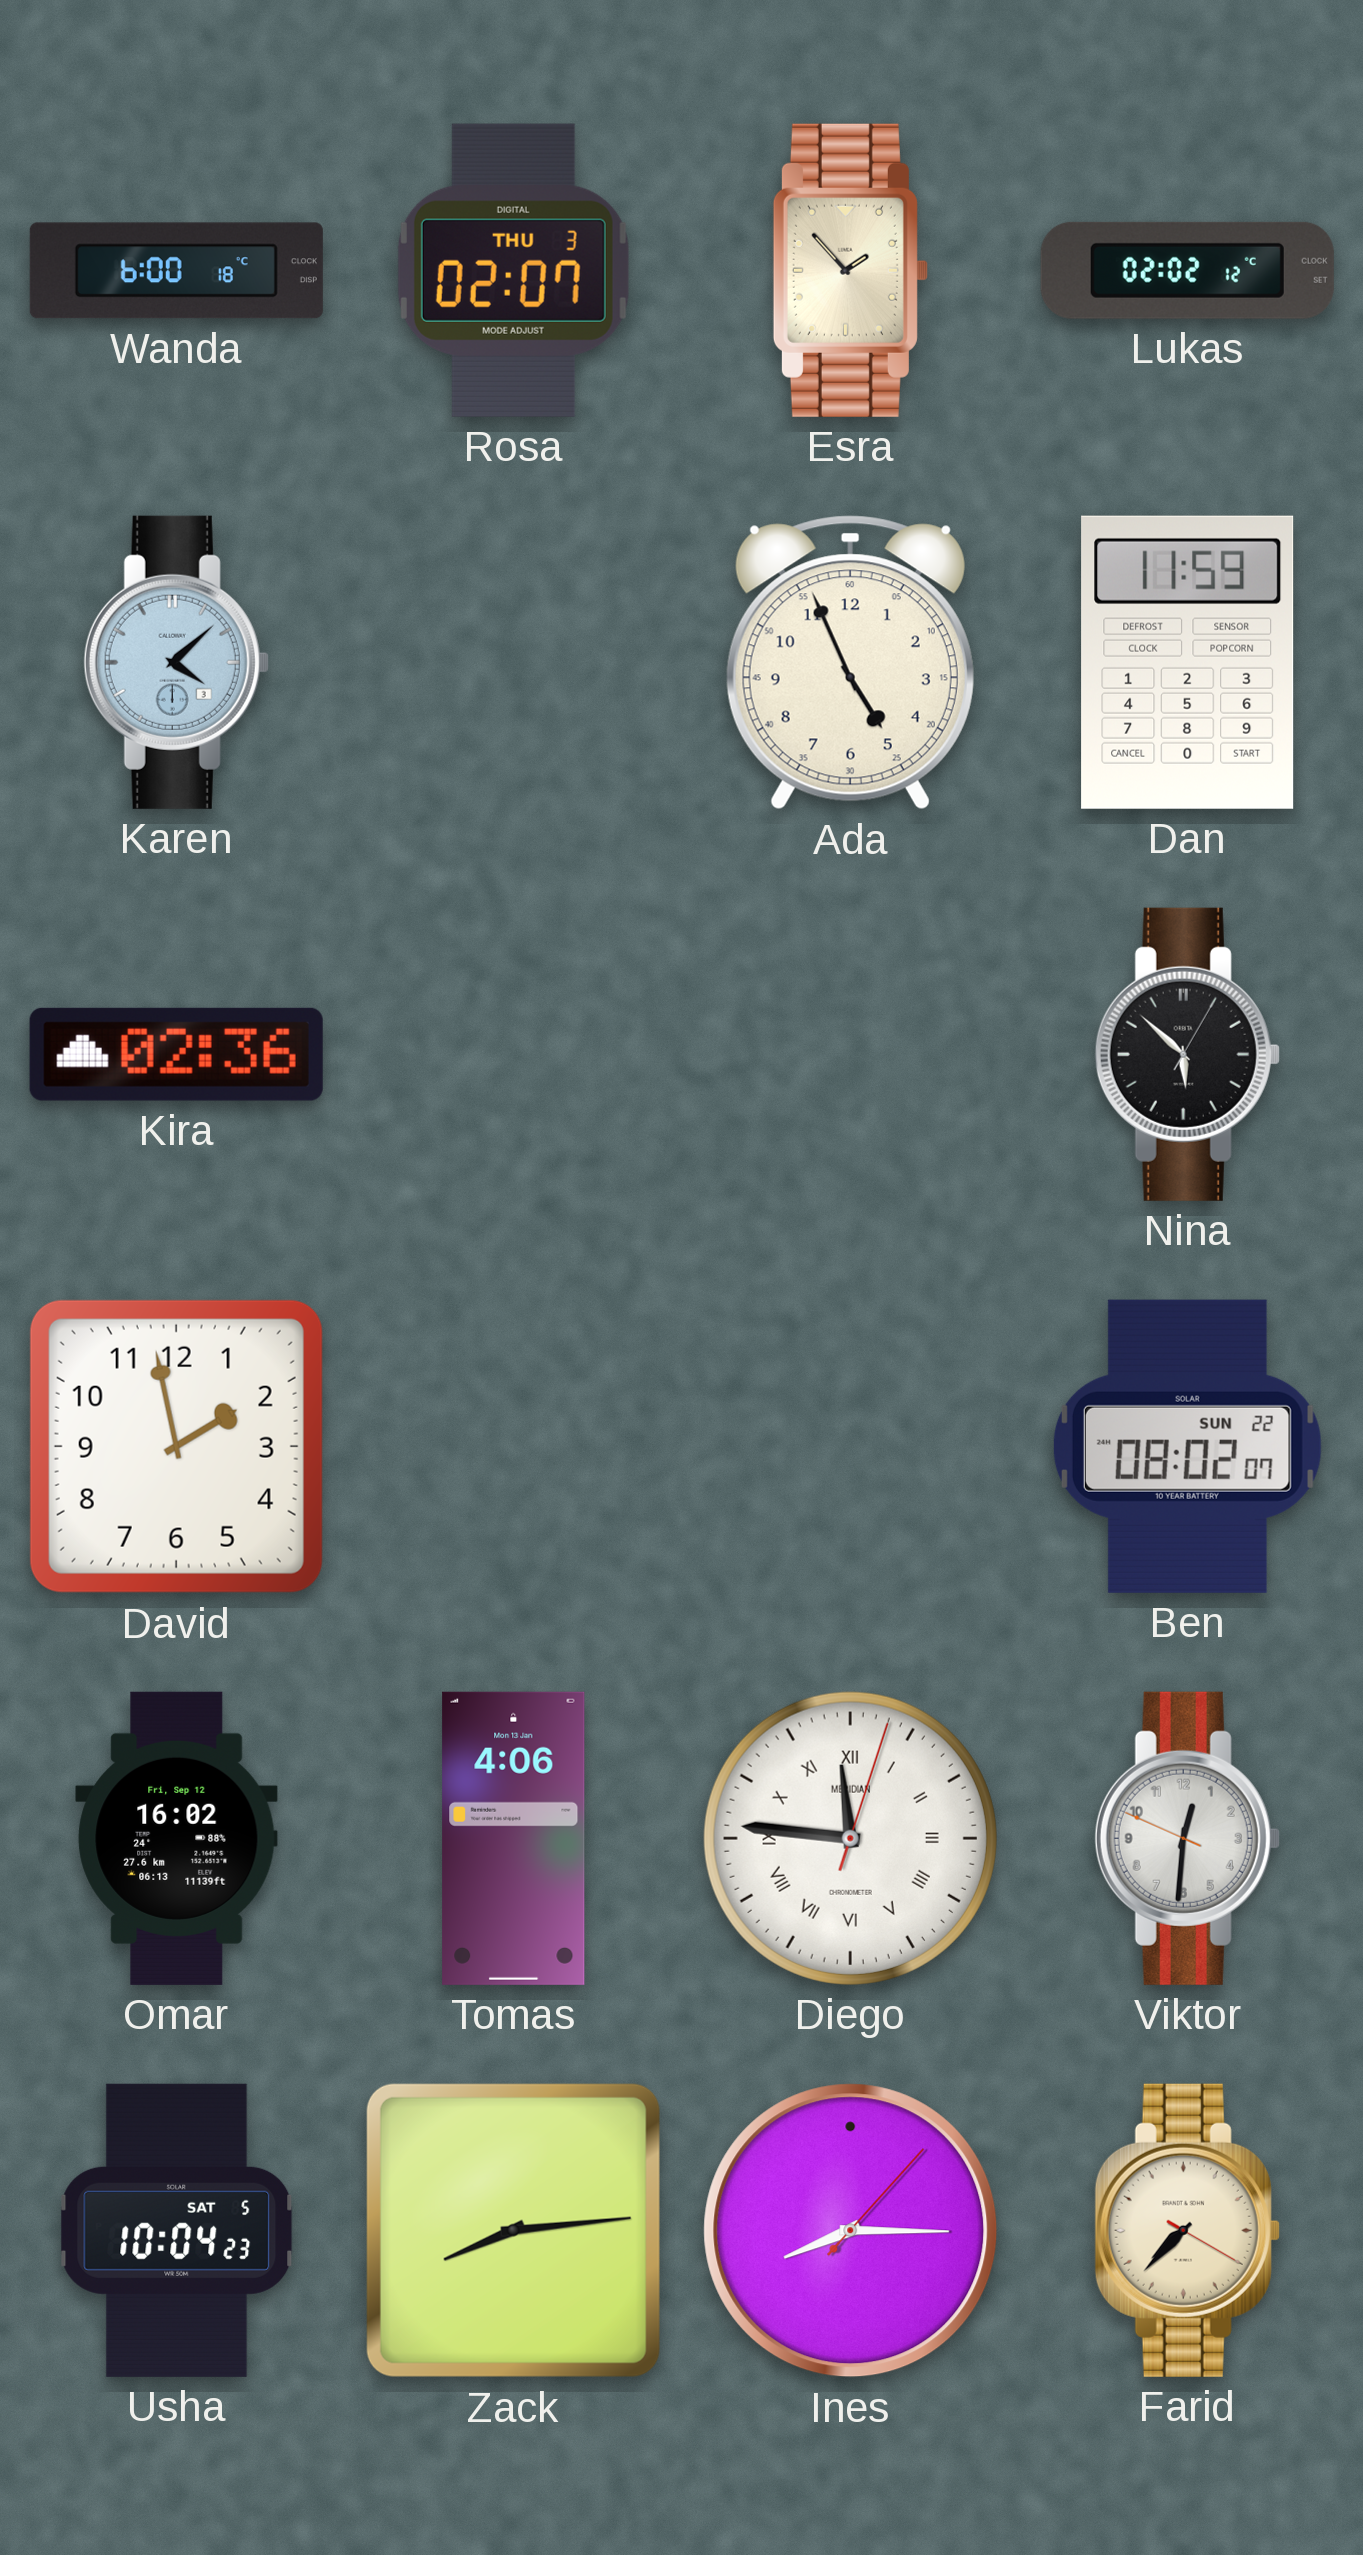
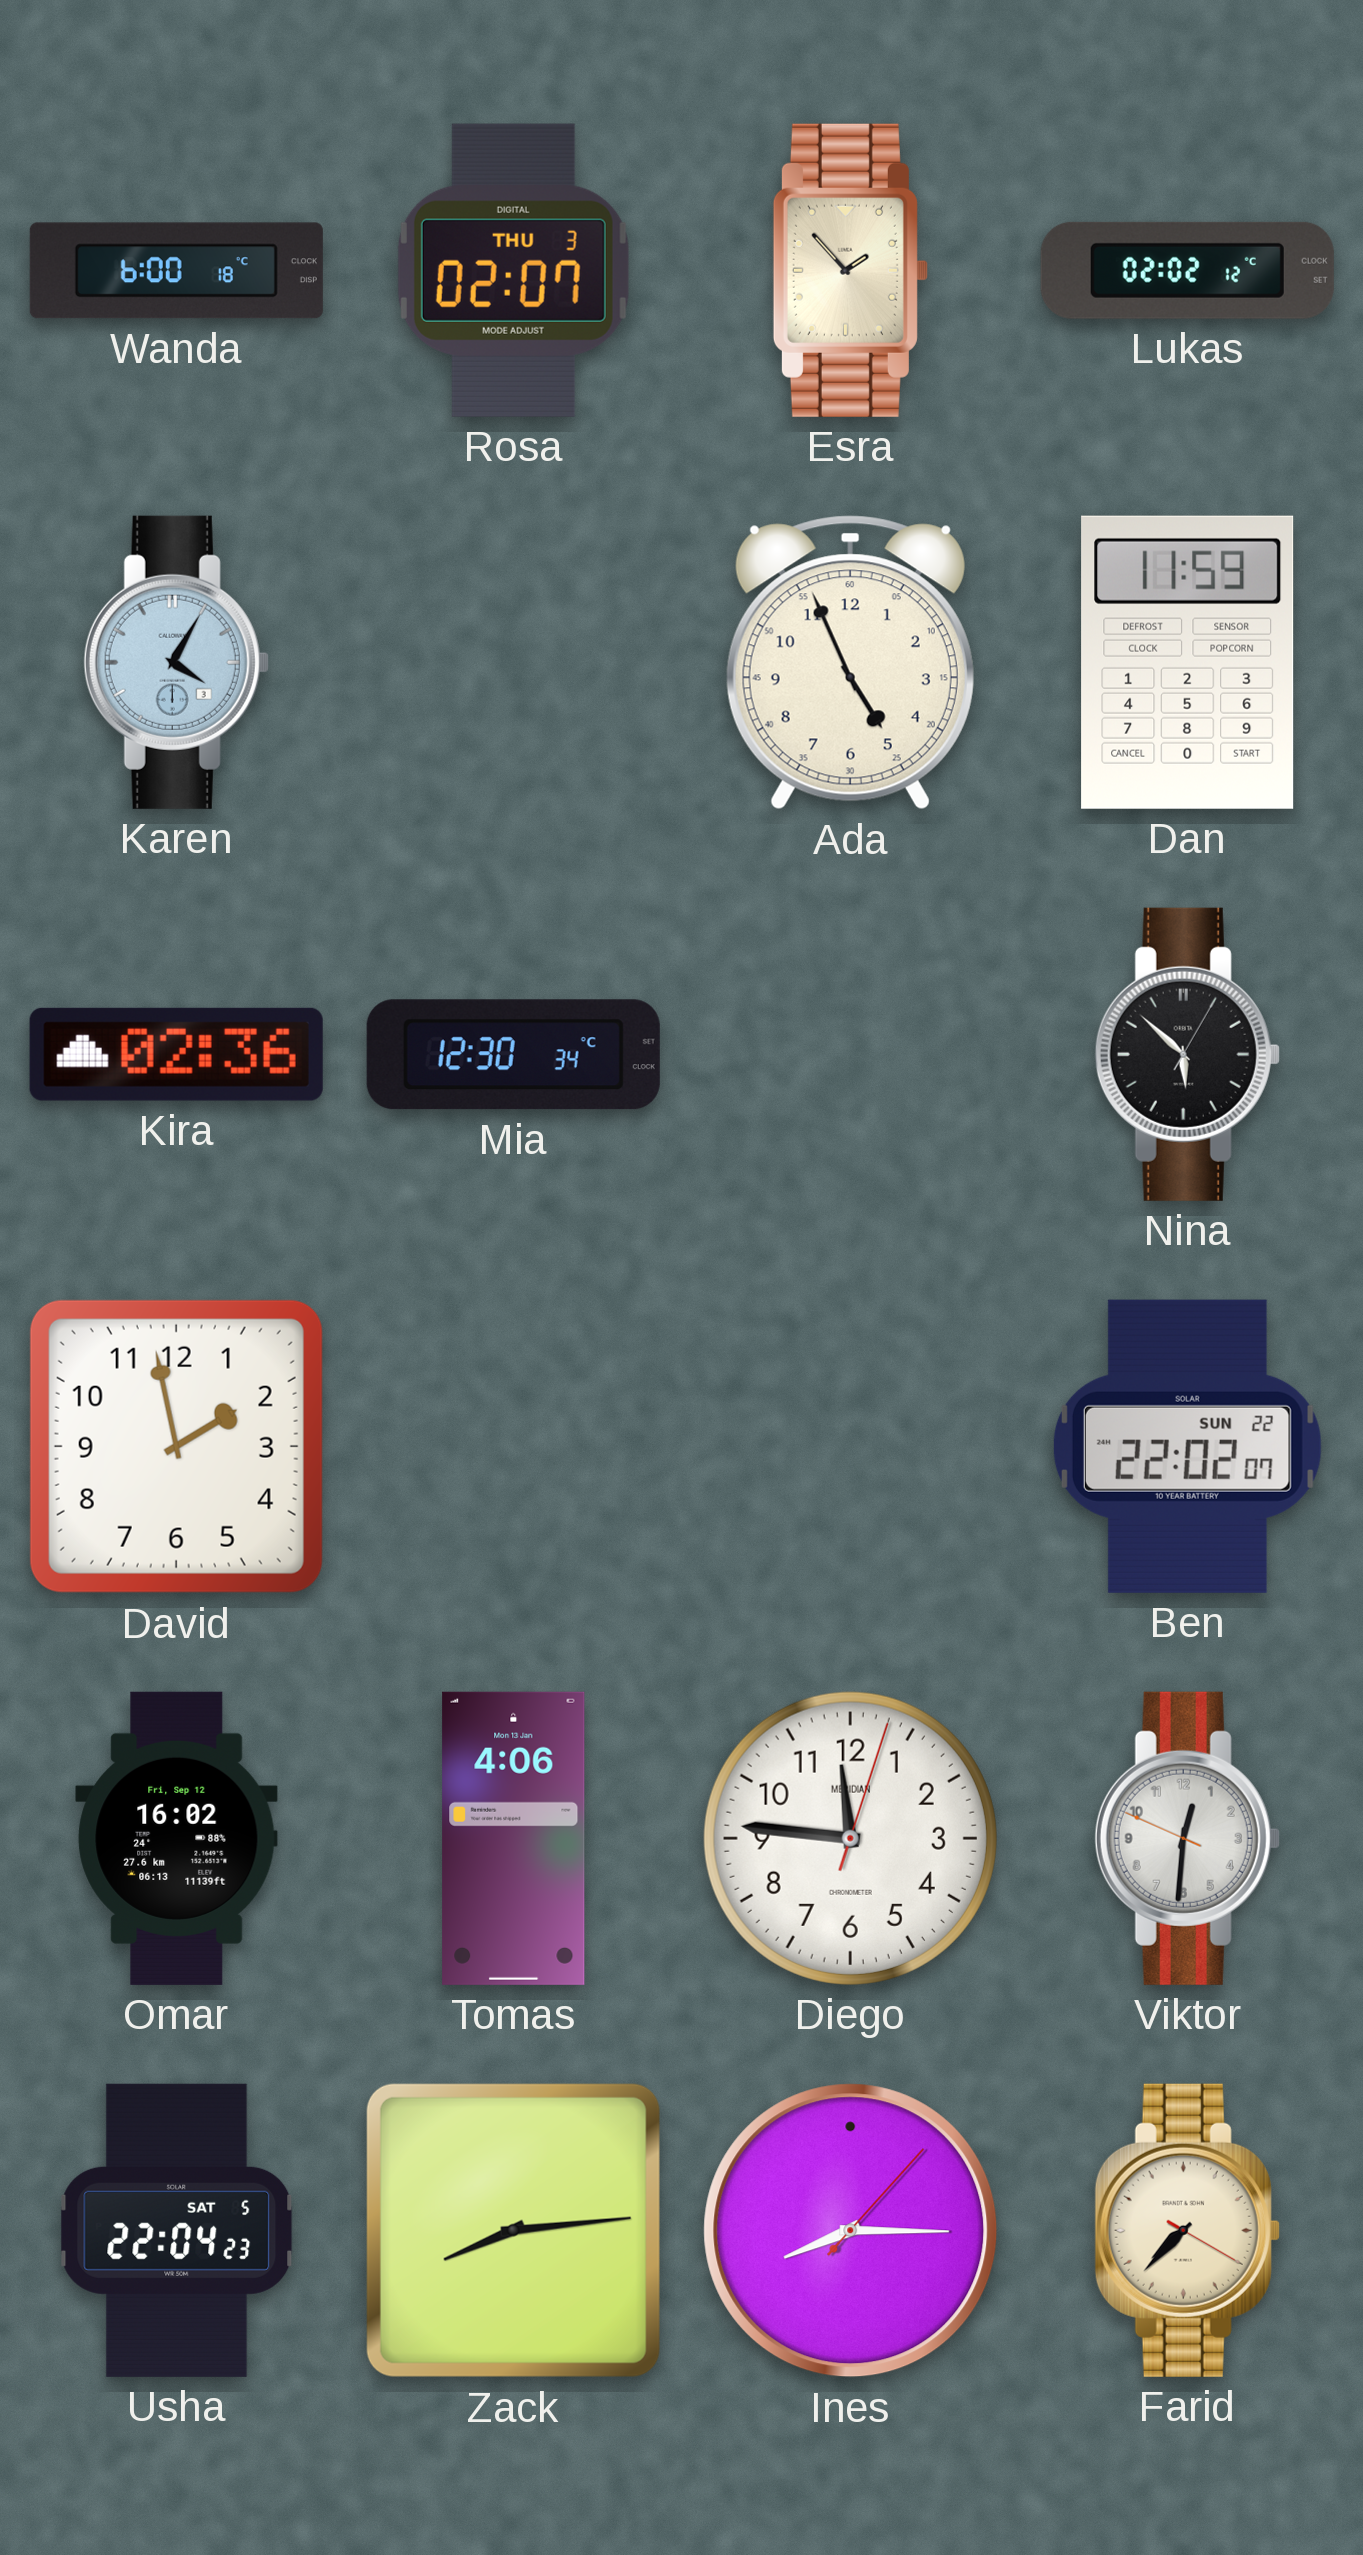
Karen: 4:08 -> 4:05 (176, 662)
Mia: none -> 12:30 (513, 1055)
Ben: 08:02 -> 22:02 (1187, 1446)
Diego numerals: Roman -> Arabic (850, 1838)
Usha: 10:04 -> 22:04 (177, 2230)
